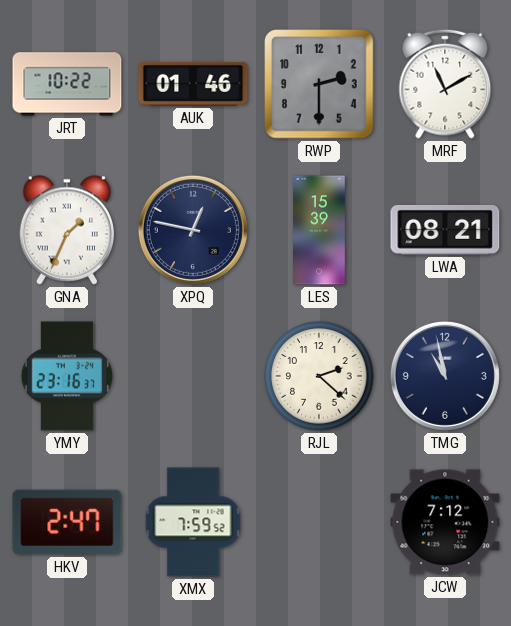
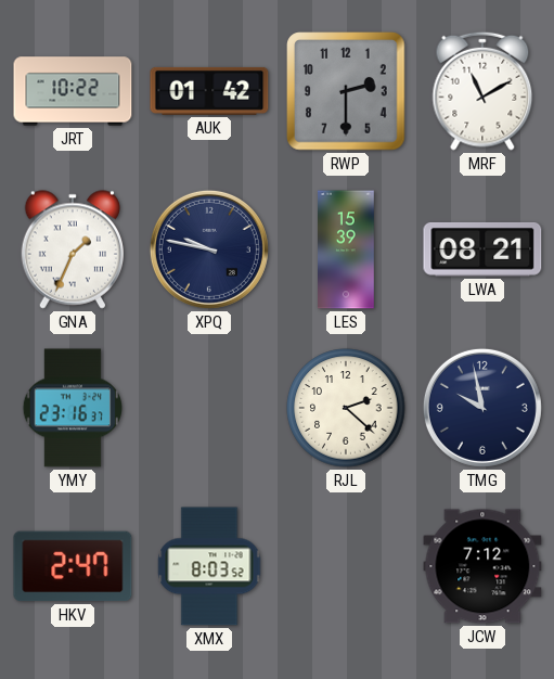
AUK: 01:46 -> 01:42 (209, 91)
XPQ: 12:47 -> 9:47 (209, 249)
TMG: 10:58 -> 9:58 (482, 408)
XMX: 7:59 -> 8:03 (209, 566)
